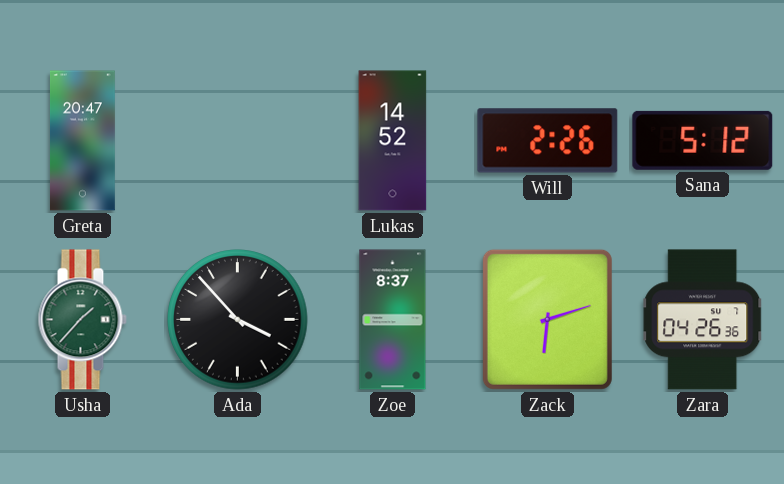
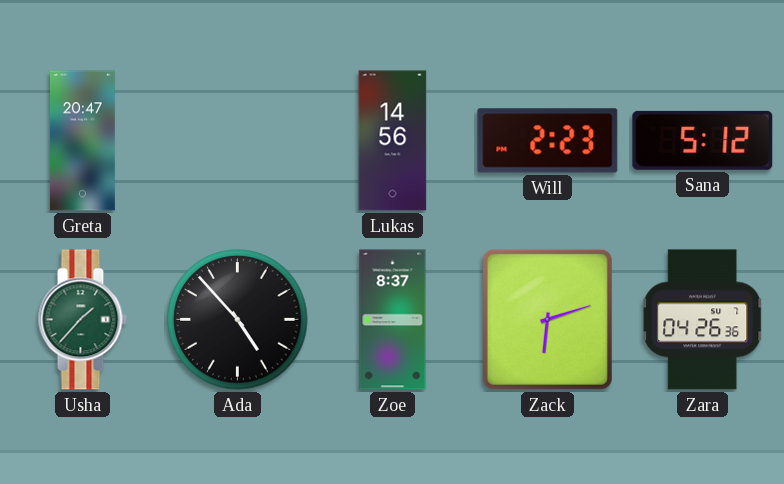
Lukas: 14:52 -> 14:56 (393, 141)
Will: 2:26 -> 2:23 (548, 141)
Ada: 3:53 -> 4:53 (238, 320)
